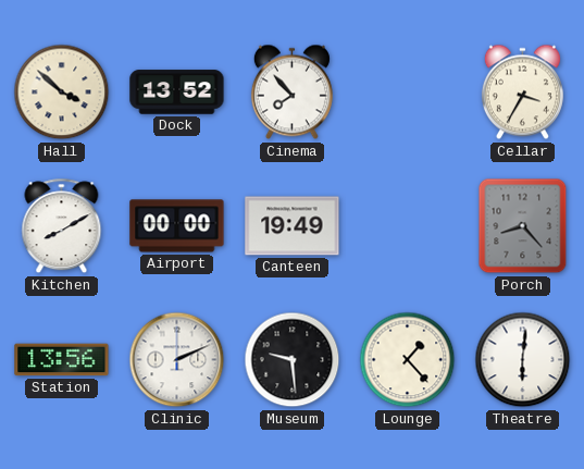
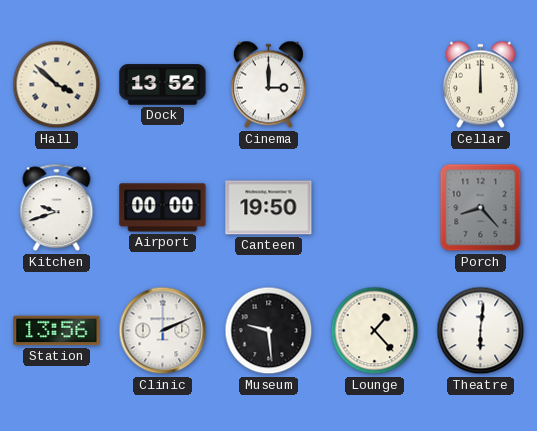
Cinema: 7:53 -> 3:00 (268, 85)
Cellar: 3:35 -> 12:00 (480, 85)
Kitchen: 8:10 -> 9:42 (57, 208)
Canteen: 19:49 -> 19:50 (269, 208)
